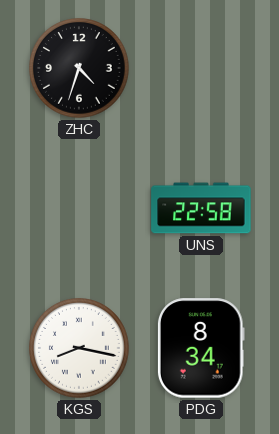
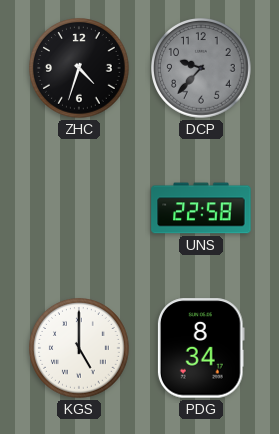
DCP: none -> 9:37 (201, 68)
KGS: 8:17 -> 5:00 (79, 348)
